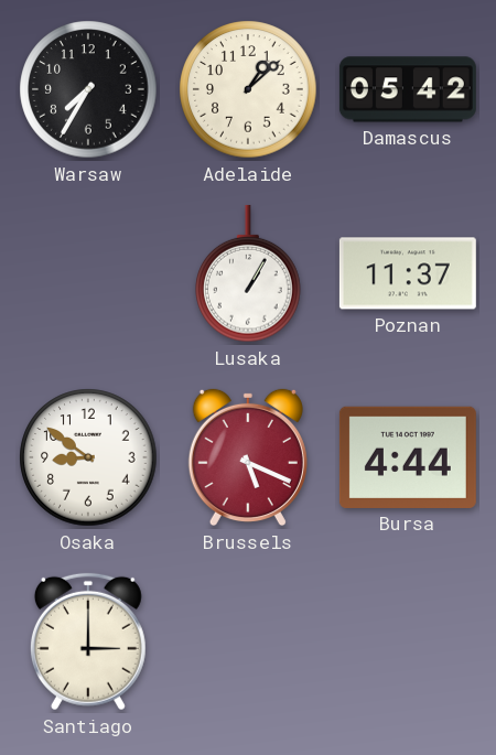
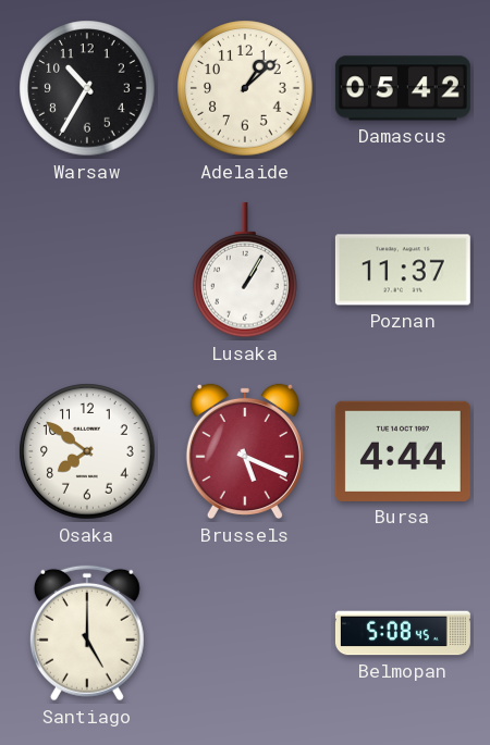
Warsaw: 7:35 -> 10:35 (87, 88)
Osaka: 8:51 -> 7:51 (87, 451)
Santiago: 3:00 -> 5:00 (87, 633)
Belmopan: none -> 5:08 (403, 633)
